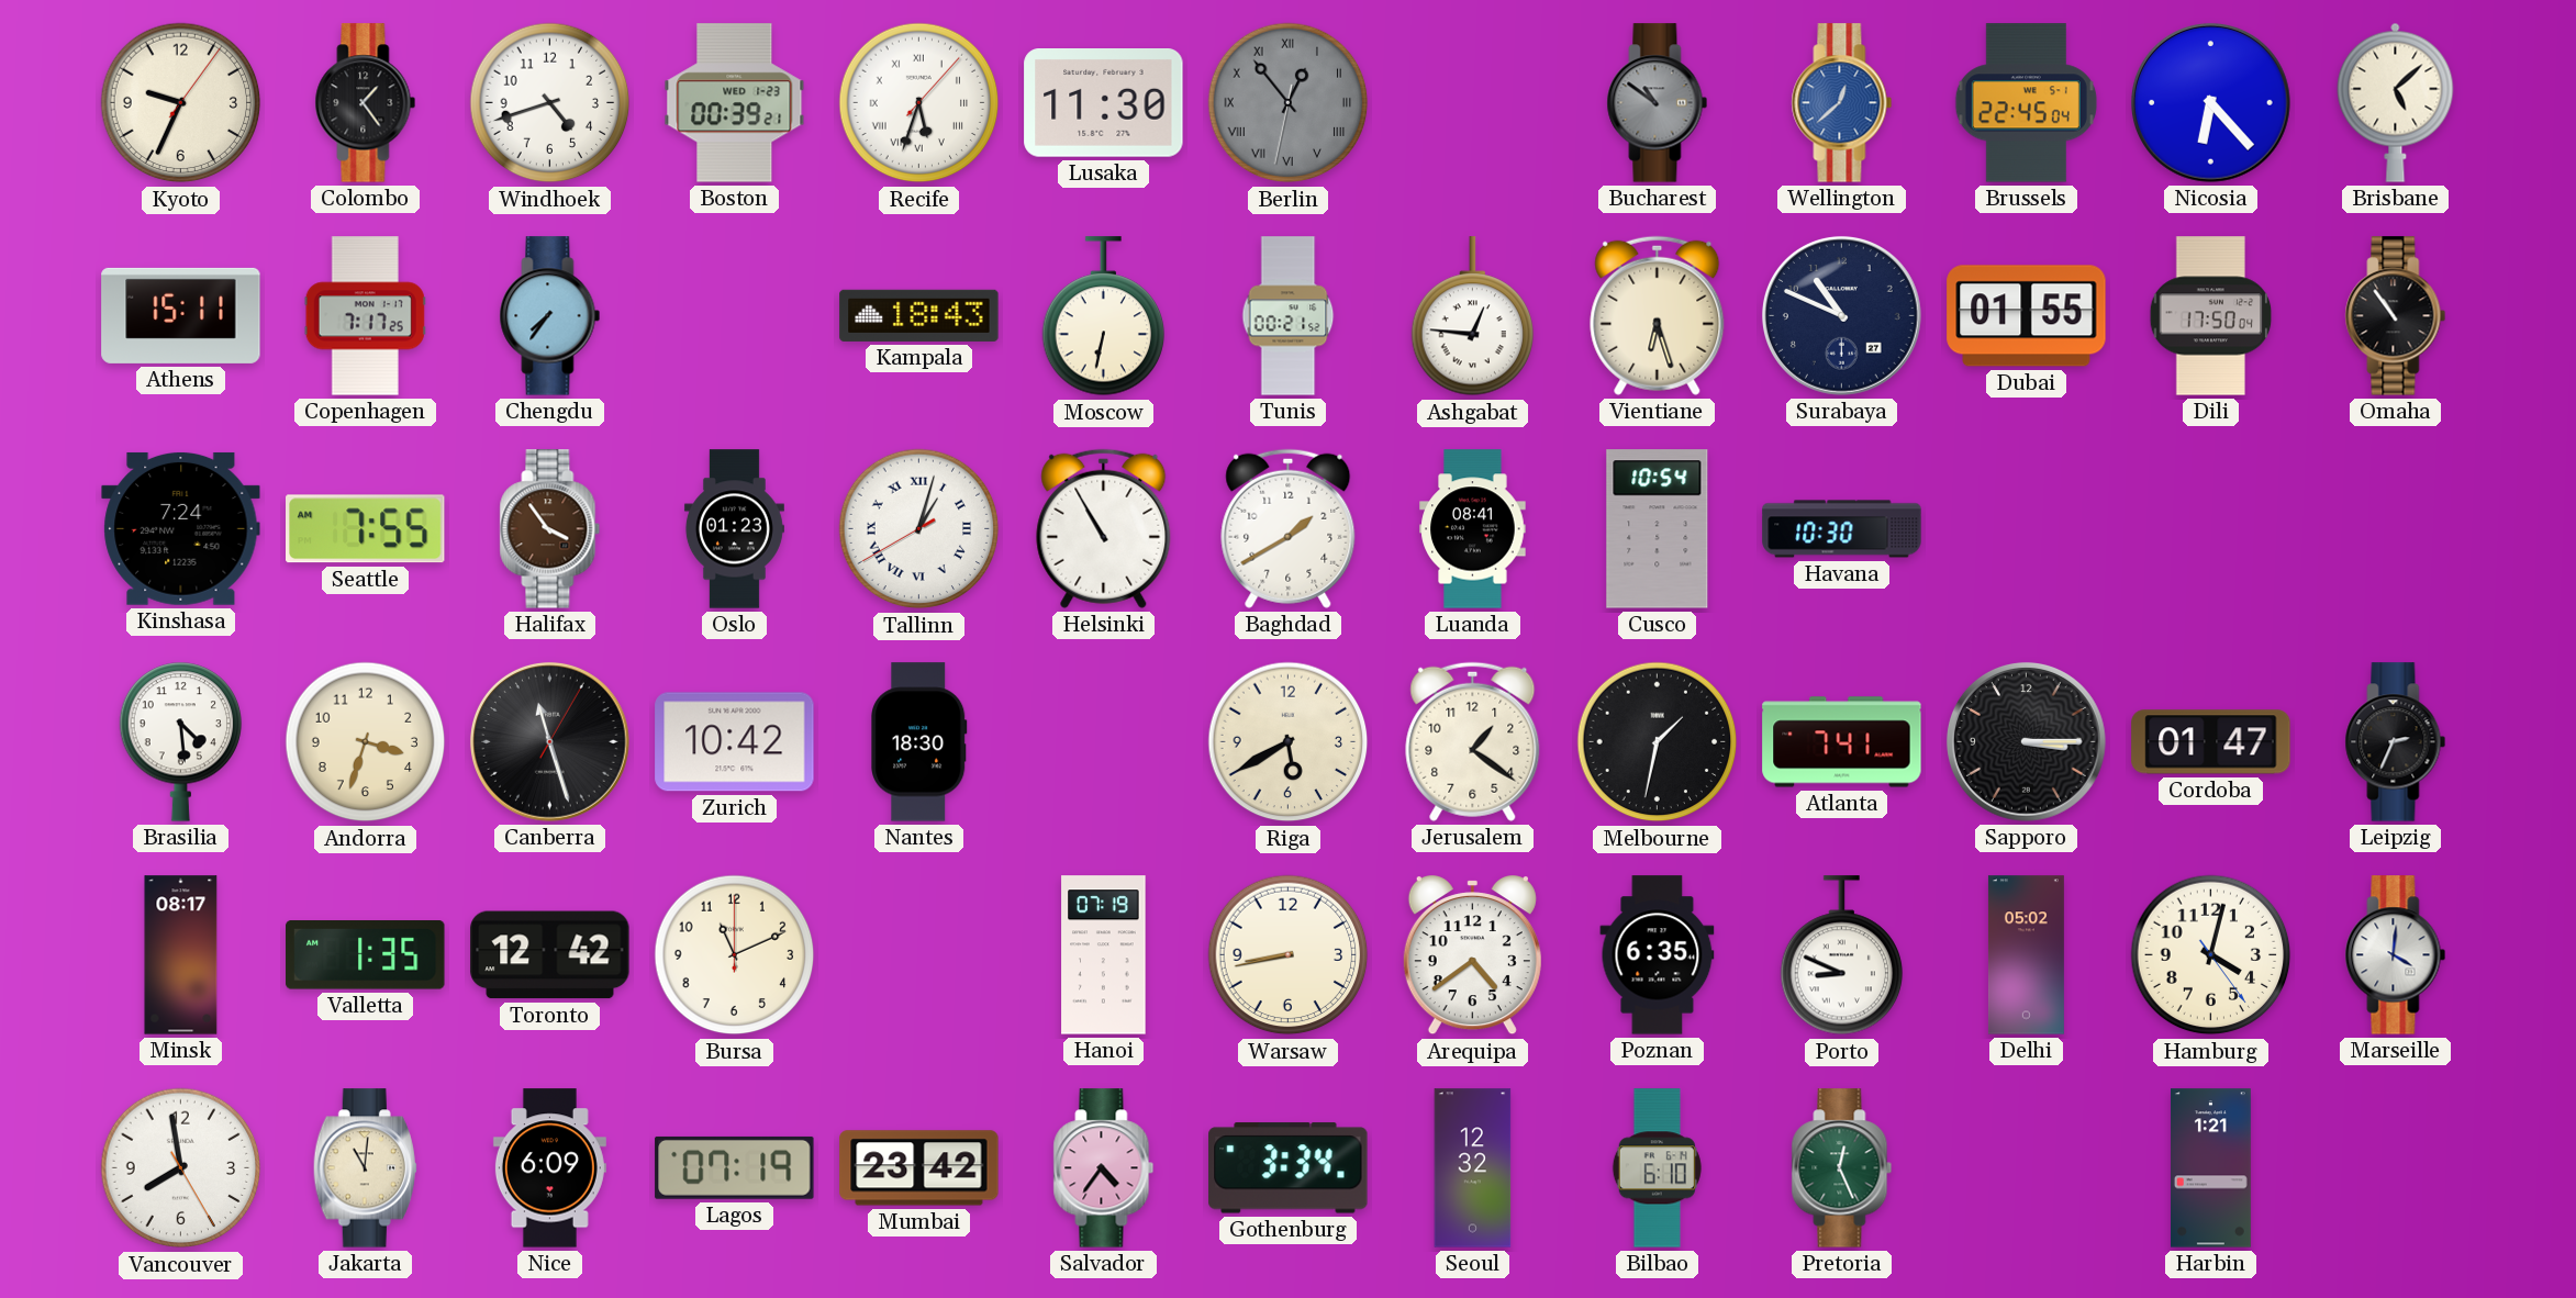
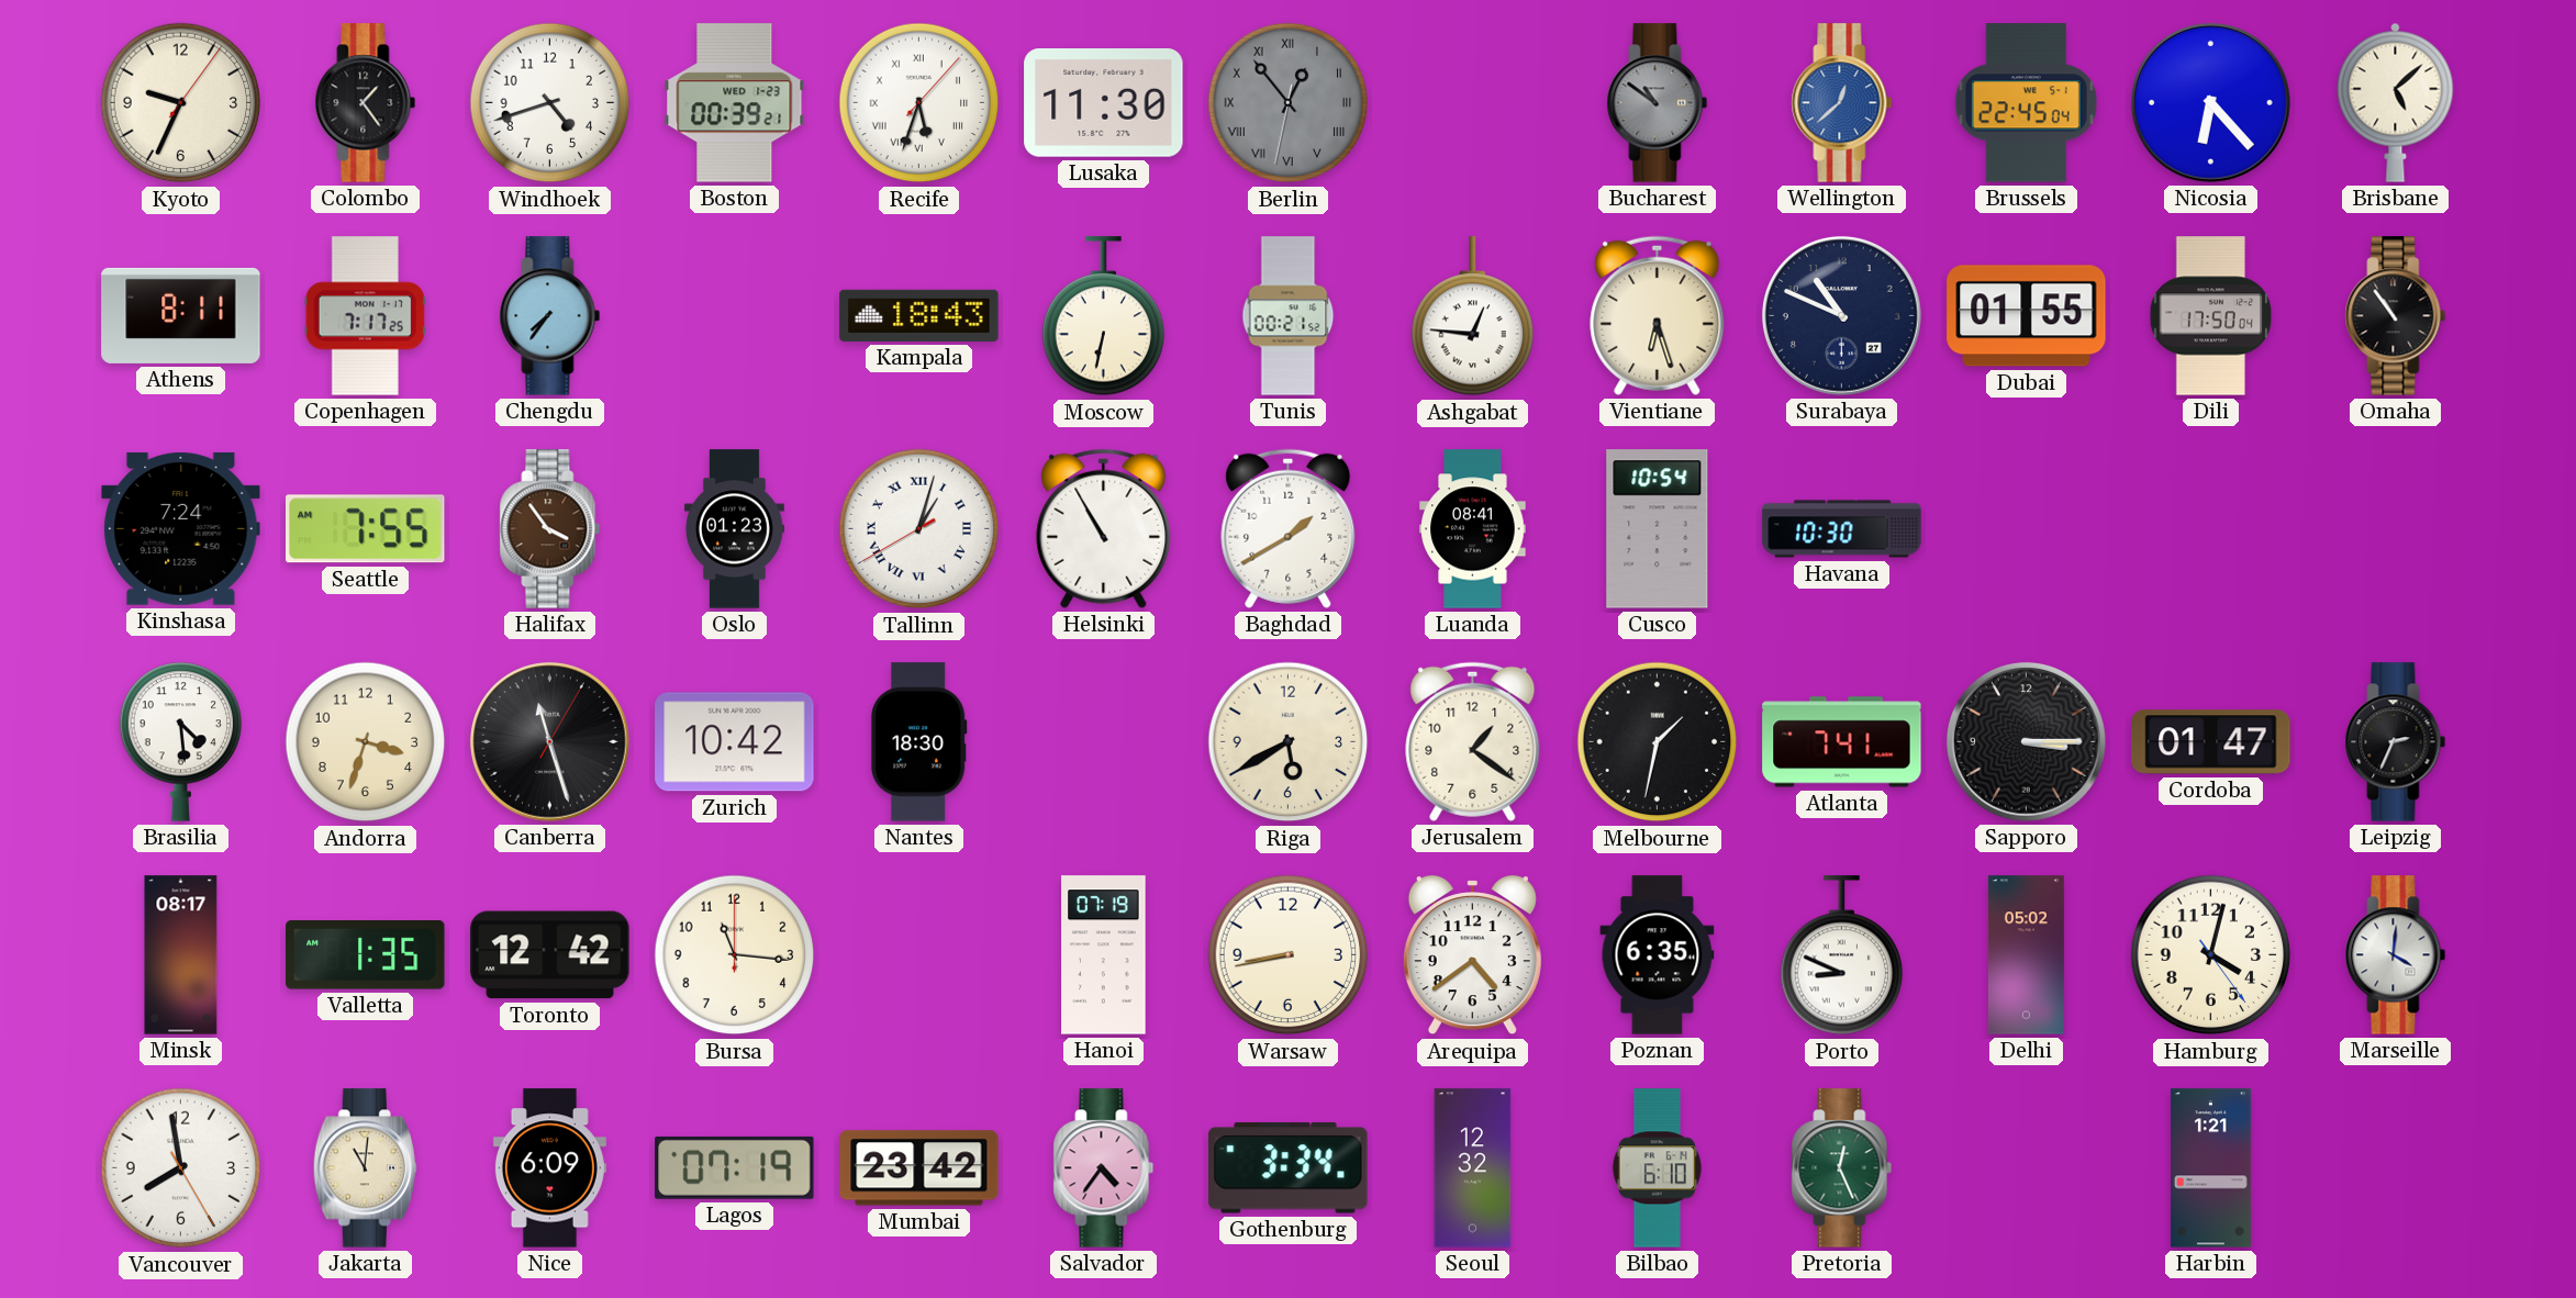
Athens: 15:11 -> 8:11 (181, 315)
Bursa: 11:11 -> 11:16 (735, 955)
